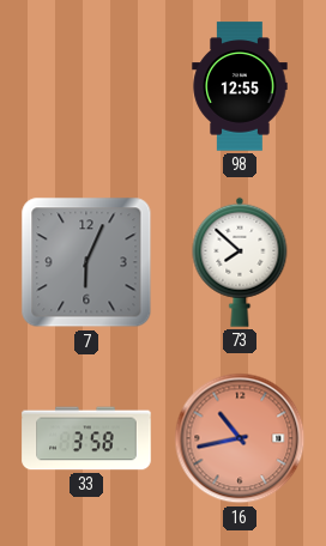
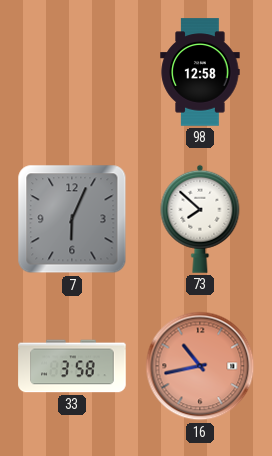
98: 12:55 -> 12:58 (200, 72)
